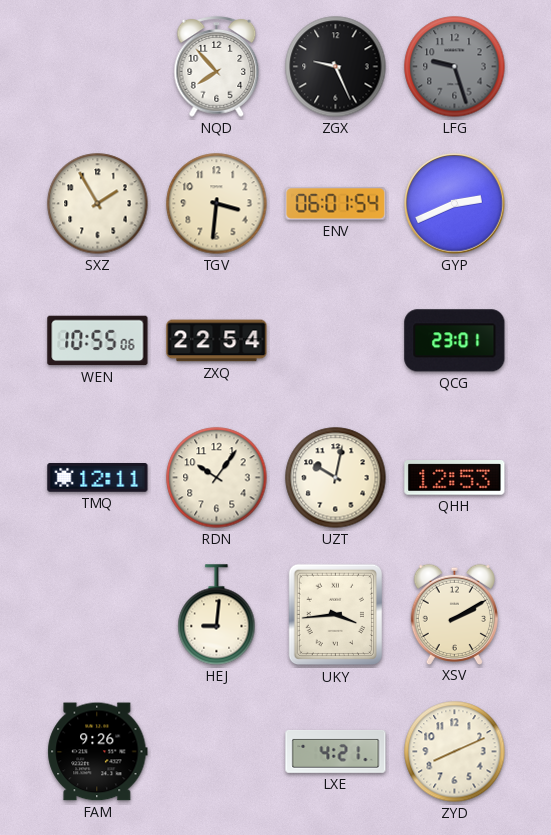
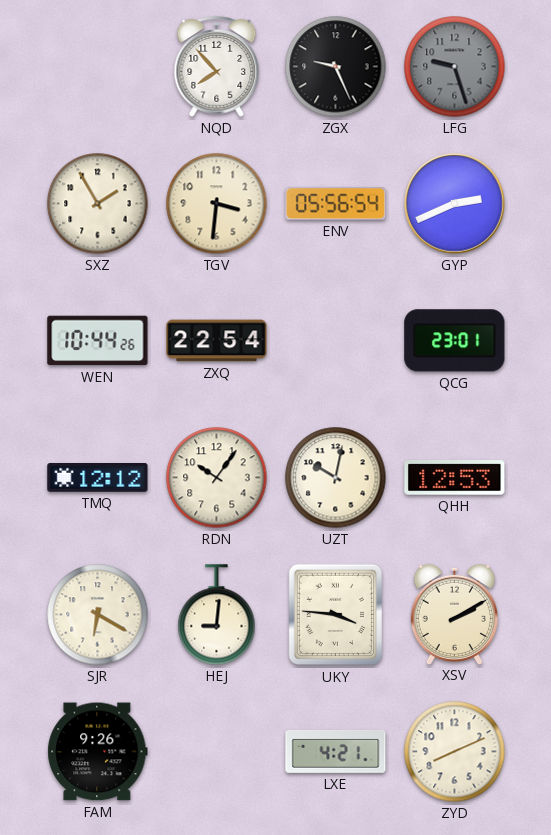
ENV: 06:01 -> 05:56 (336, 204)
WEN: 10:55 -> 10:44 (98, 341)
TMQ: 12:11 -> 12:12 (98, 478)
SJR: none -> 6:20 (98, 615)
UKY: 3:44 -> 3:46 (336, 615)
